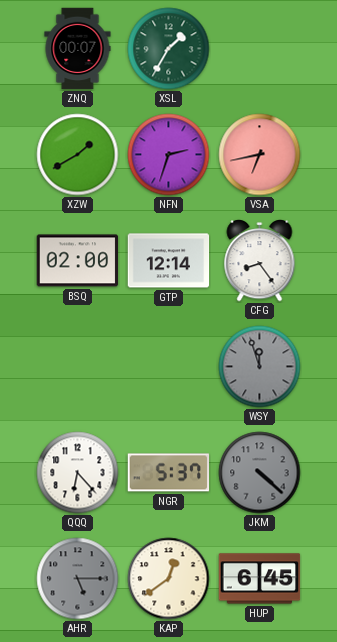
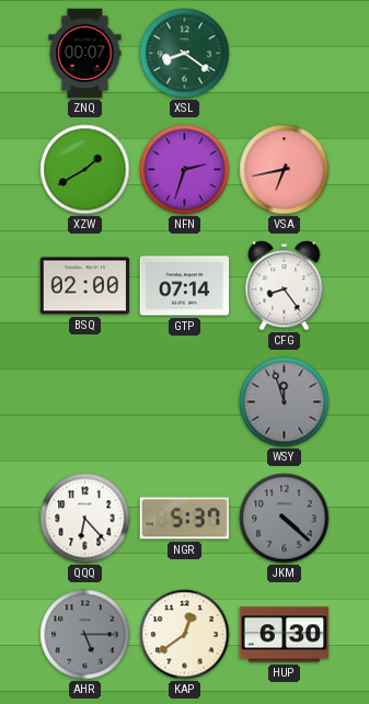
XSL: 1:35 -> 8:21 (185, 54)
GTP: 12:14 -> 07:14 (185, 286)
HUP: 6:45 -> 6:30 (285, 635)
